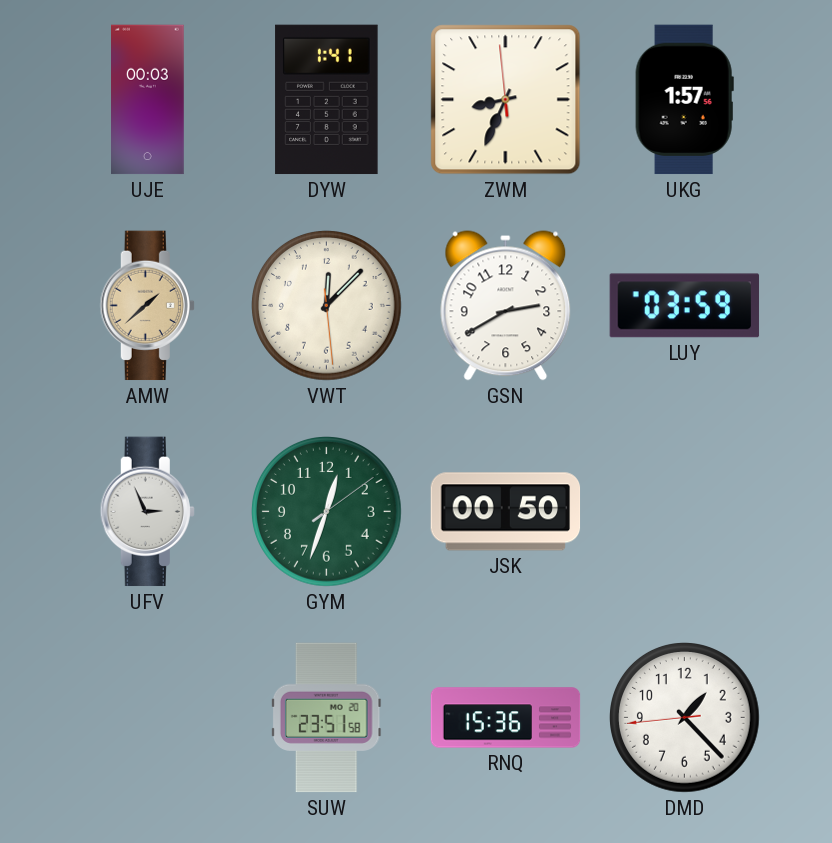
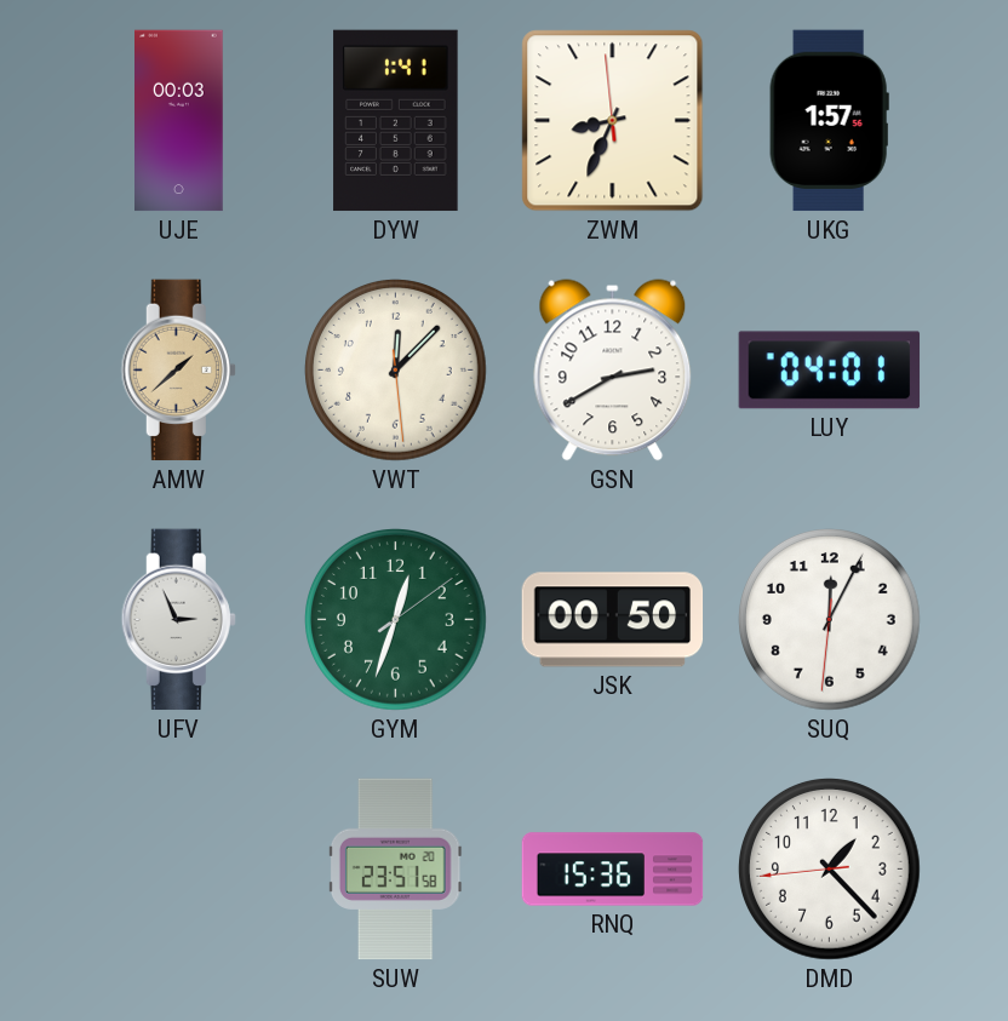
LUY: 03:59 -> 04:01 (830, 371)
SUQ: none -> 12:04 (830, 620)
